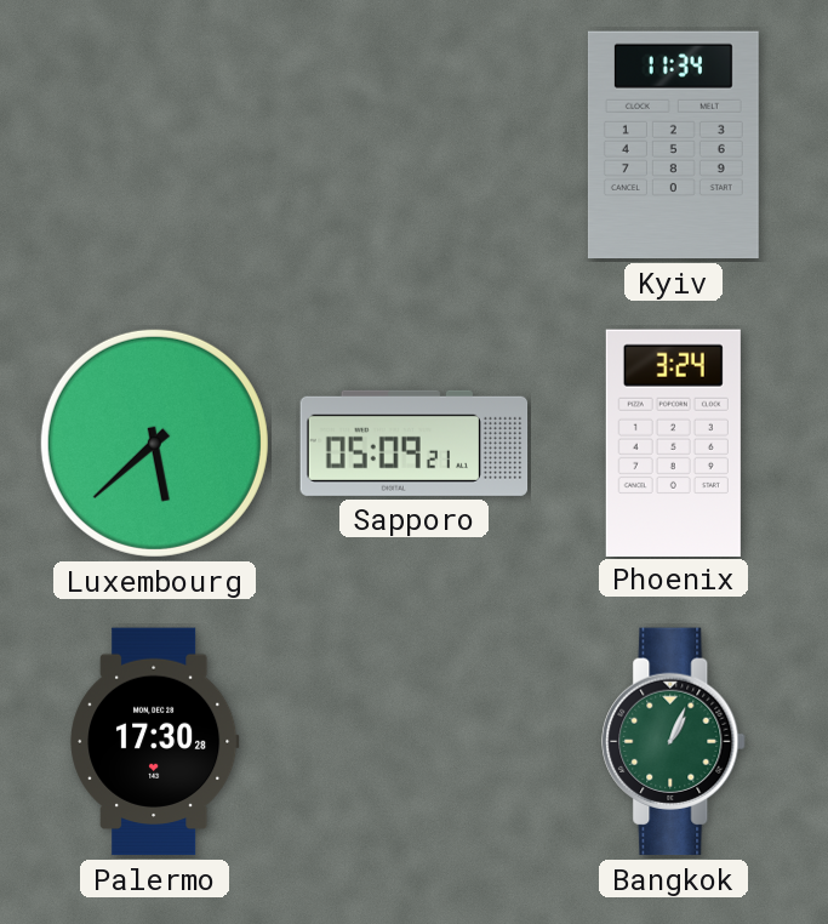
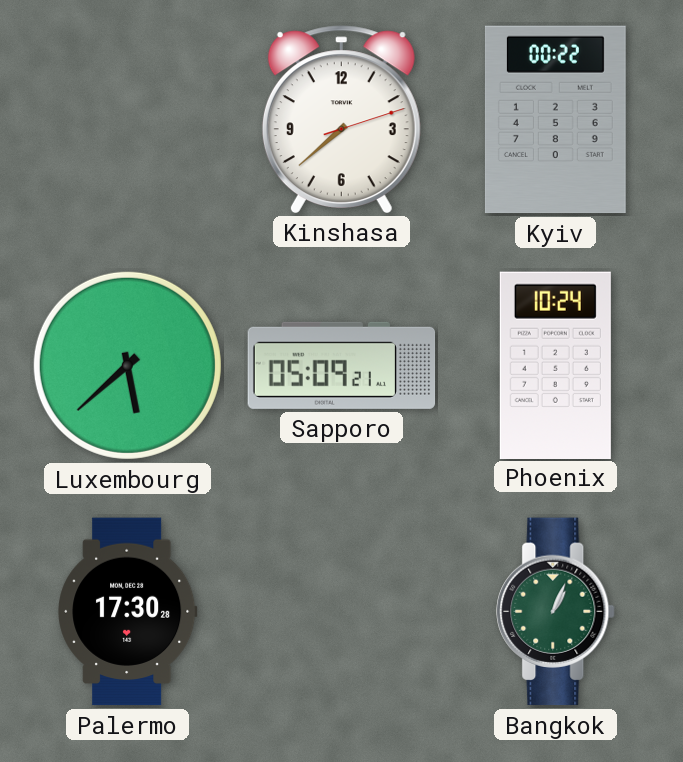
Kinshasa: none -> 7:38 (341, 119)
Kyiv: 11:34 -> 00:22 (555, 120)
Phoenix: 3:24 -> 10:24 (555, 365)
